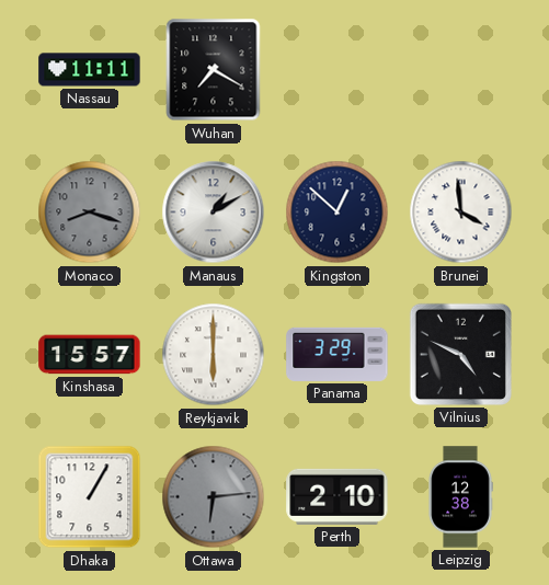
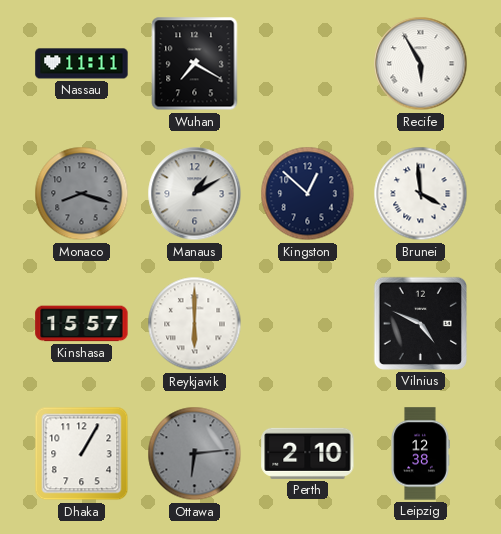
Recife: none -> 5:55 (421, 64)
Panama: 3:29 -> none (338, 354)
